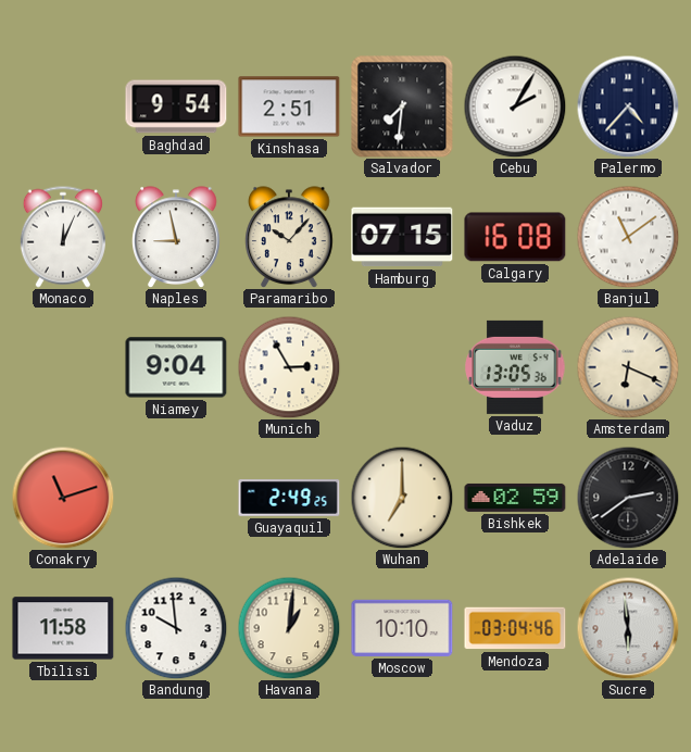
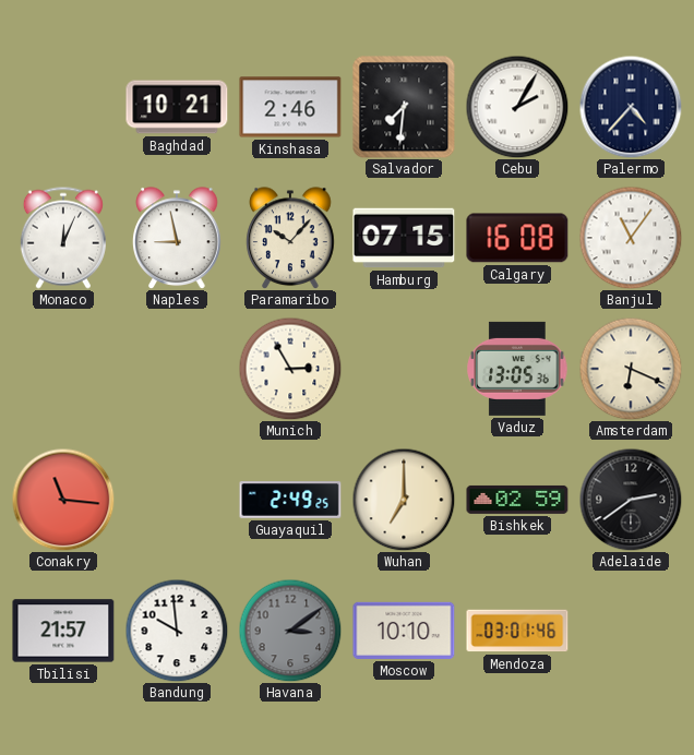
Baghdad: 9:54 -> 10:21 (177, 107)
Kinshasa: 2:51 -> 2:46 (290, 107)
Banjul: 11:09 -> 11:06 (631, 238)
Niamey: 9:04 -> none (176, 367)
Conakry: 11:12 -> 11:16 (63, 500)
Tbilisi: 11:58 -> 21:57 (63, 631)
Havana: 1:01 -> 3:09 (290, 631)
Havana dial: cream -> grey (290, 631)
Mendoza: 03:04 -> 03:01 (517, 631)
Sucre: 5:59 -> none (628, 628)
